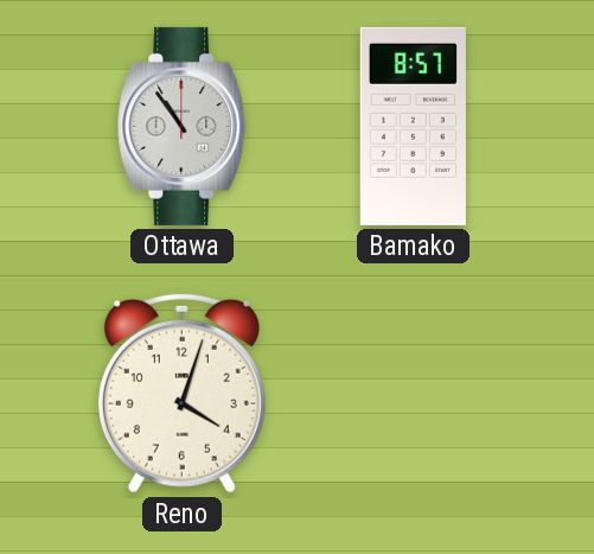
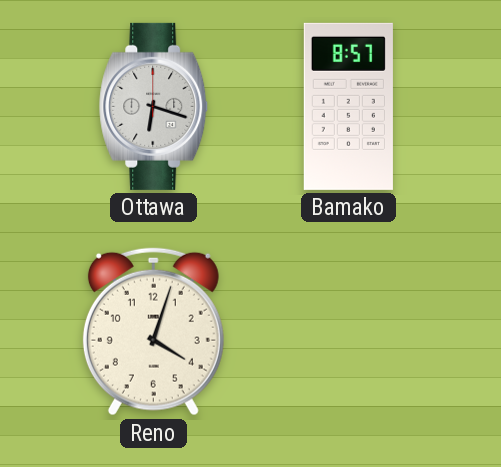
Ottawa: 10:54 -> 6:18 (154, 106)
